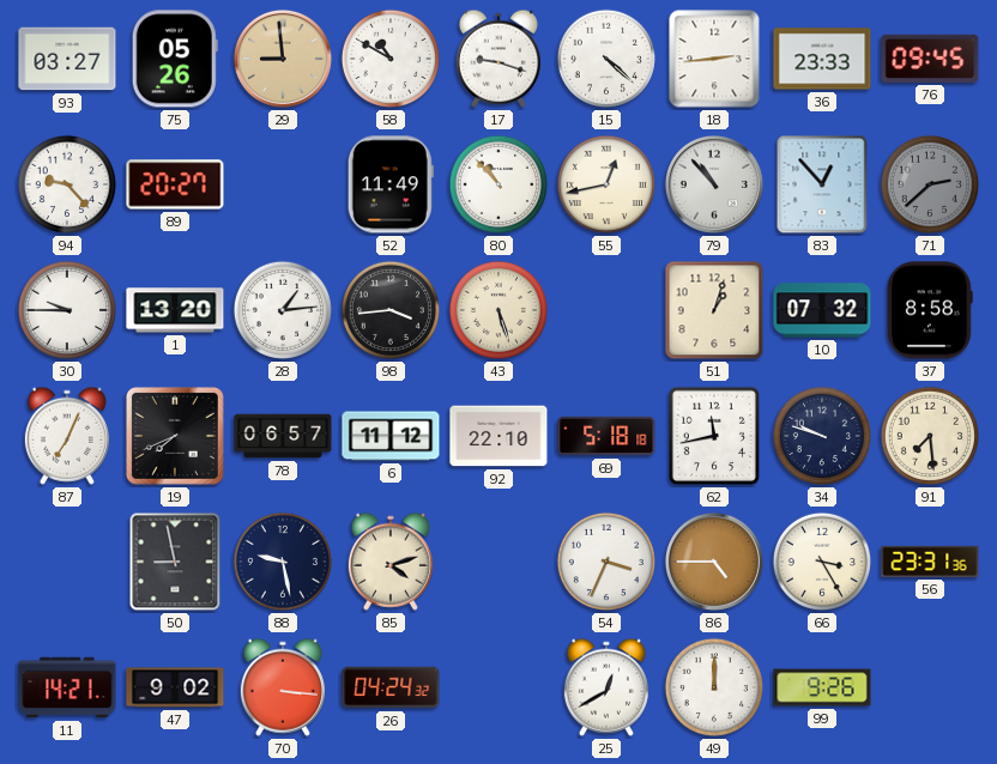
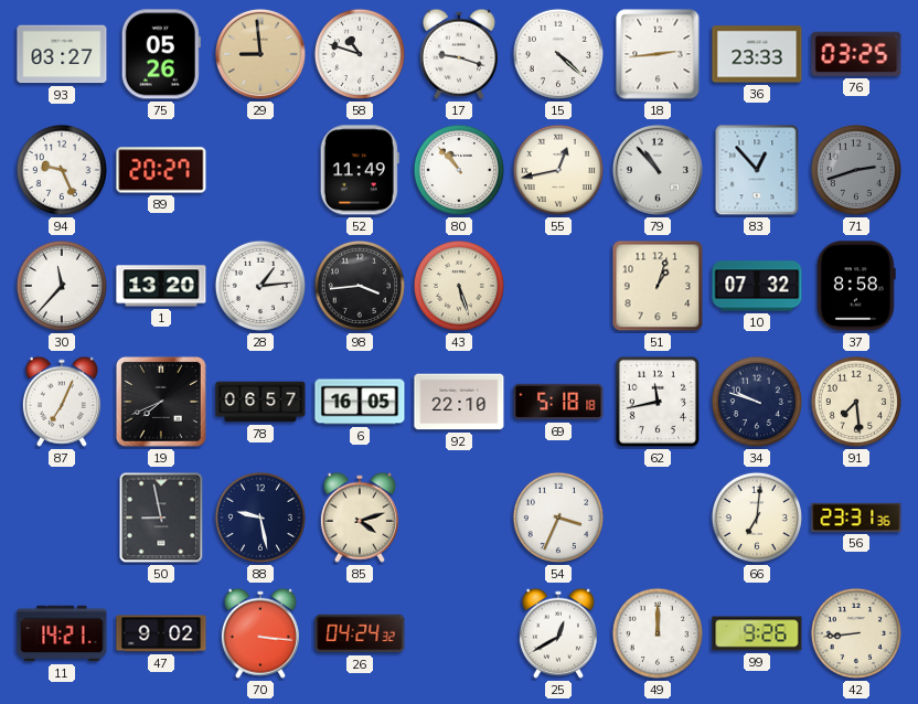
58: 10:50 -> 10:48 (360, 54)
76: 09:45 -> 03:25 (856, 54)
94: 9:23 -> 9:26 (62, 170)
71: 2:38 -> 2:42 (856, 170)
30: 9:45 -> 11:37 (62, 286)
6: 11:12 -> 16:05 (360, 402)
86: 4:45 -> none (714, 562)
66: 3:25 -> 7:01 (757, 518)
42: none -> 8:44 (856, 633)
